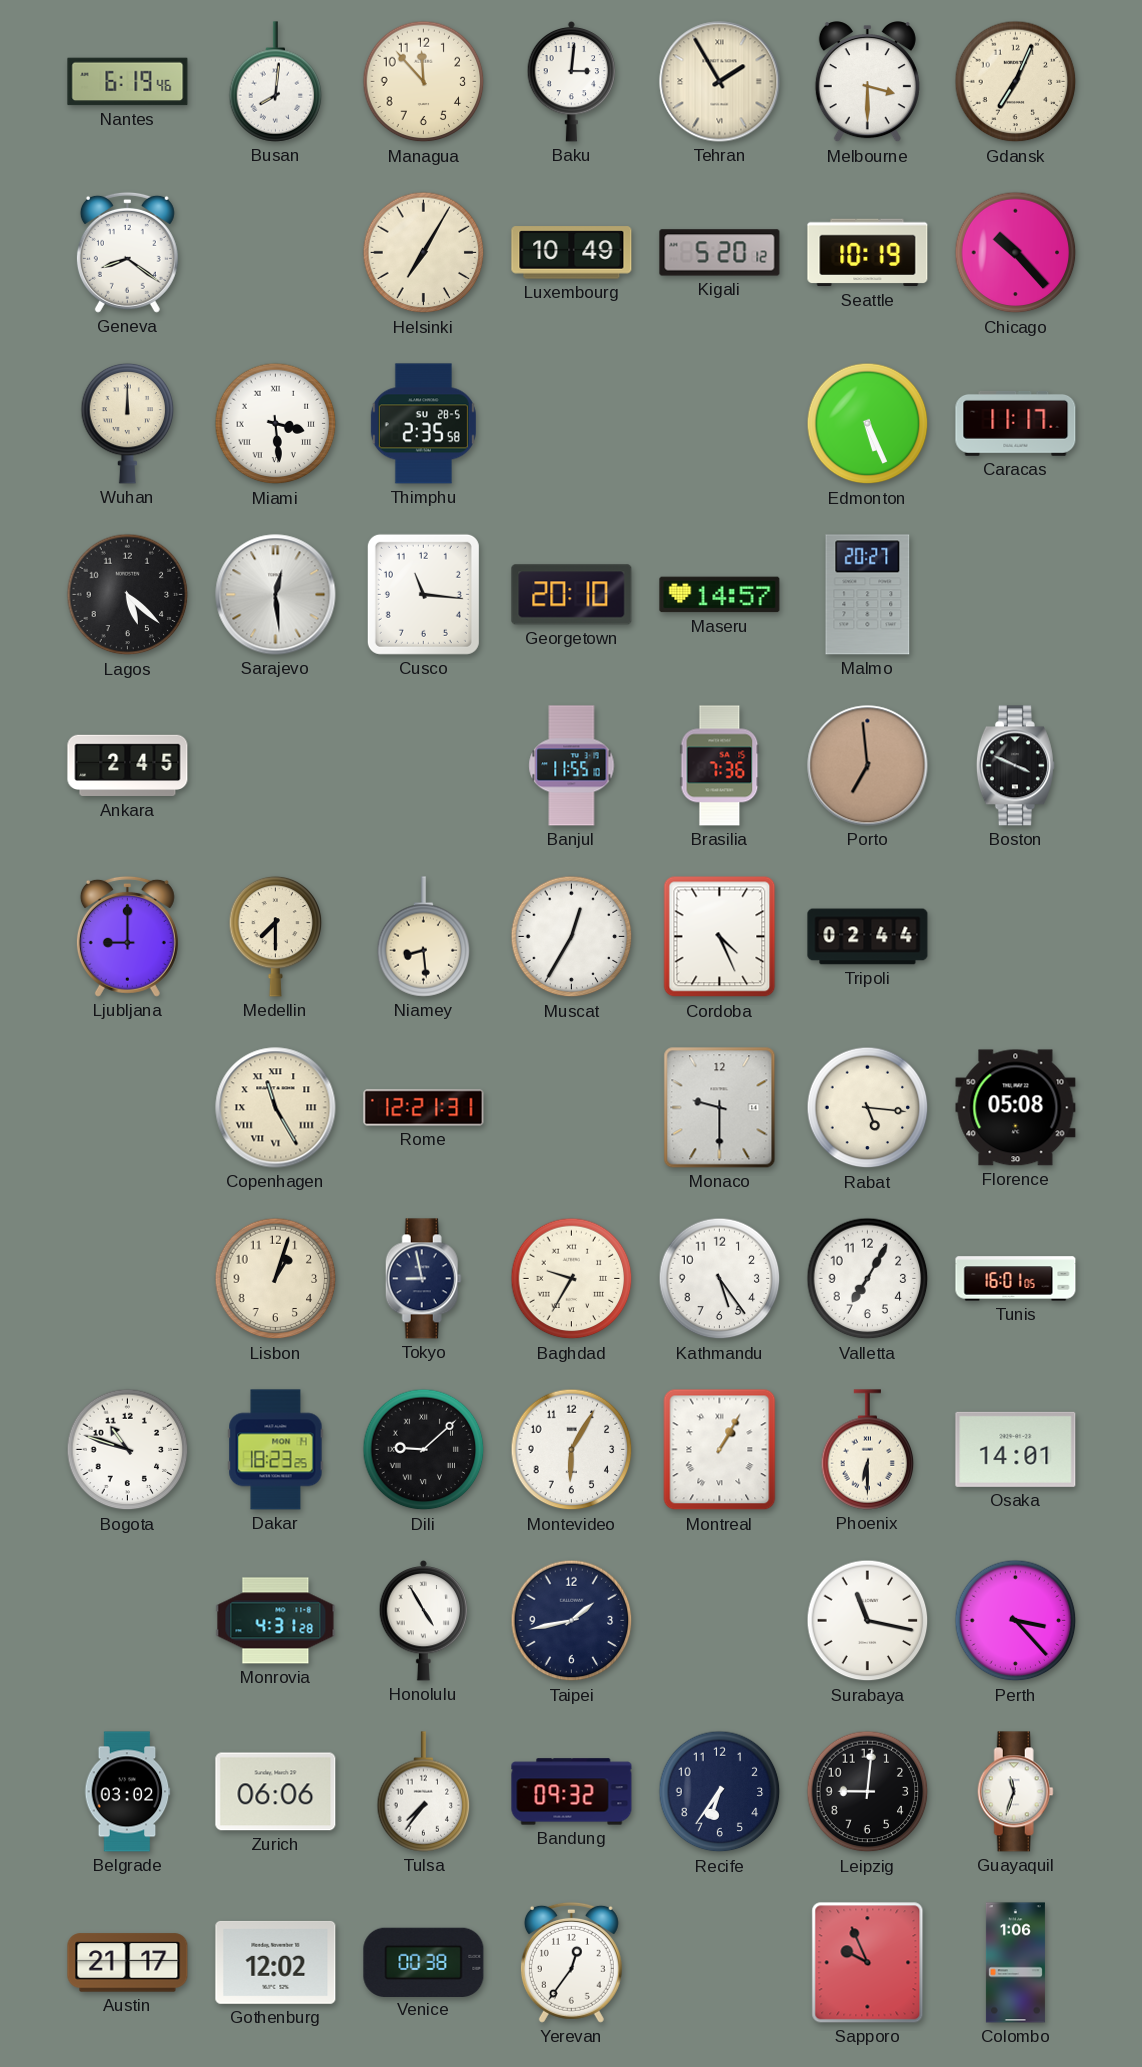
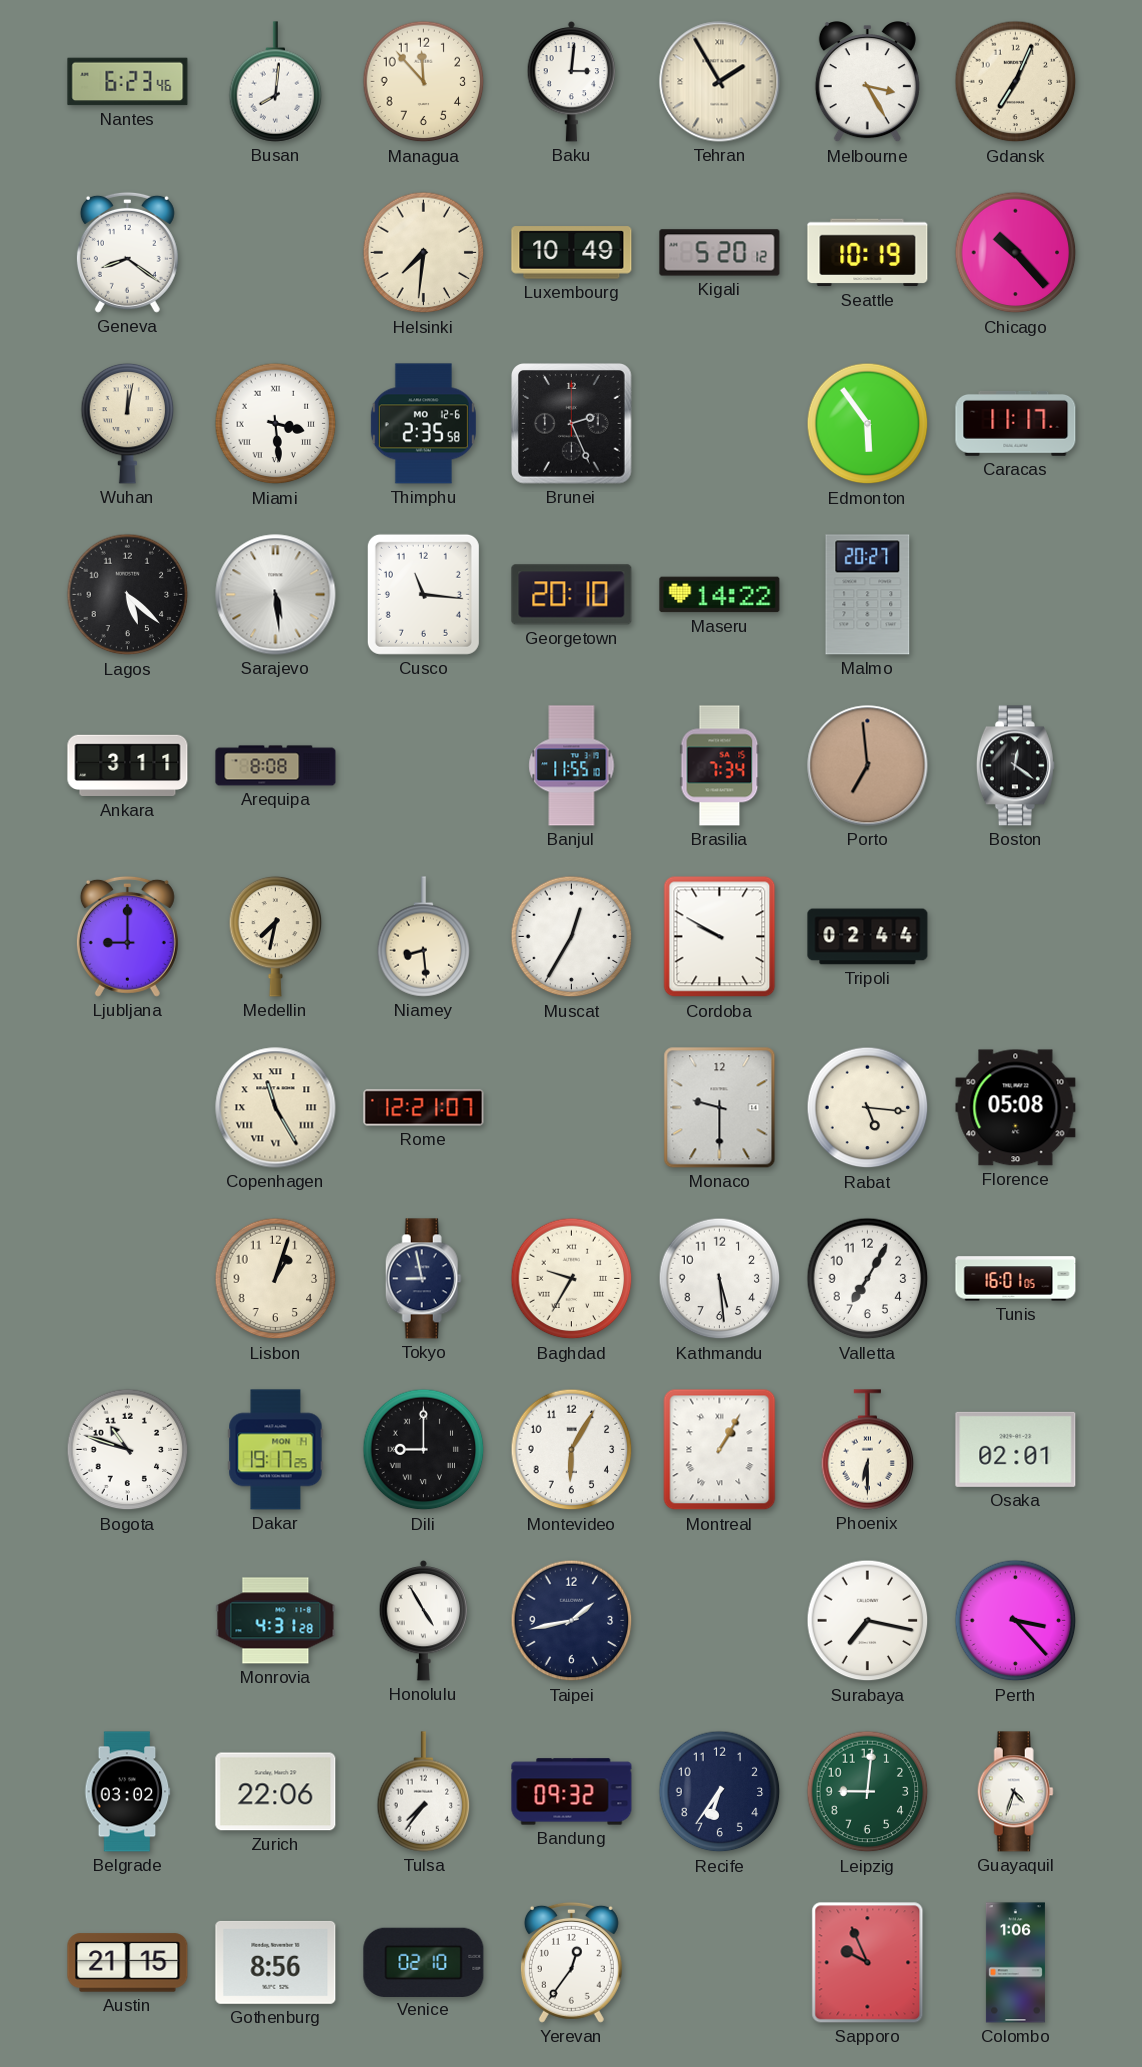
Nantes: 6:19 -> 6:23 (128, 82)
Melbourne: 3:30 -> 3:25 (867, 82)
Helsinki: 7:05 -> 7:31 (424, 253)
Wuhan: 12:00 -> 12:02 (128, 423)
Thimphu date: SU 28-5 -> MO 12-6 (423, 424)
Brunei: none -> 2:26 (572, 424)
Edmonton: 5:26 -> 5:54 (868, 424)
Sarajevo: 12:29 -> 5:29 (276, 595)
Maseru: 14:57 -> 14:22 (720, 595)
Ankara: 2:45 -> 3:11 (128, 766)
Arequipa: none -> 8:08 (276, 766)
Brasilia: 7:36 -> 7:34 (720, 766)
Boston: 3:49 -> 12:21 (1015, 766)
Medellin: 7:30 -> 7:32 (276, 936)
Cordoba: 4:26 -> 9:50 (720, 937)
Rome: 12:21:31 -> 12:21:07 (424, 1108)
Kathmandu: 5:24 -> 5:29 (720, 1279)
Dakar: 18:23 -> 19:17 (276, 1450)
Dili: 9:08 -> 9:00 (424, 1450)
Osaka: 14:01 -> 02:01 (1016, 1449)
Surabaya: 11:17 -> 7:17 (868, 1621)
Zurich: 06:06 -> 22:06 (276, 1792)
Leipzig dial: black -> green (868, 1792)
Guayaquil: 11:33 -> 4:33 (1015, 1792)
Austin: 21:17 -> 21:15 (128, 1963)
Gothenburg: 12:02 -> 8:56 (276, 1962)
Venice: 00:38 -> 02:10 (424, 1962)
